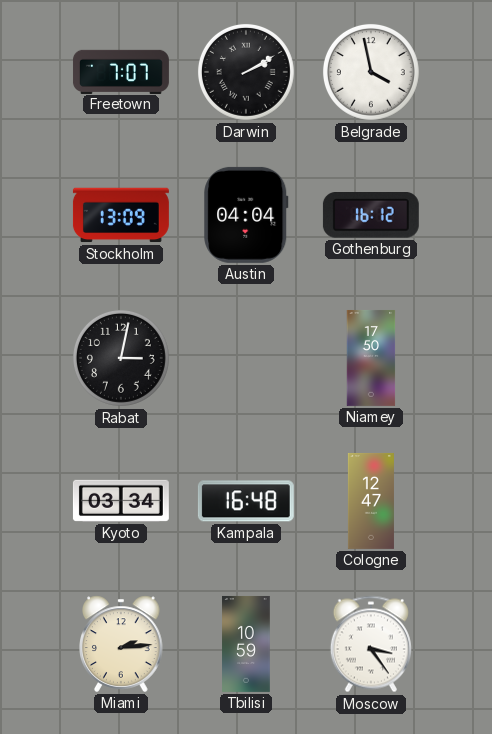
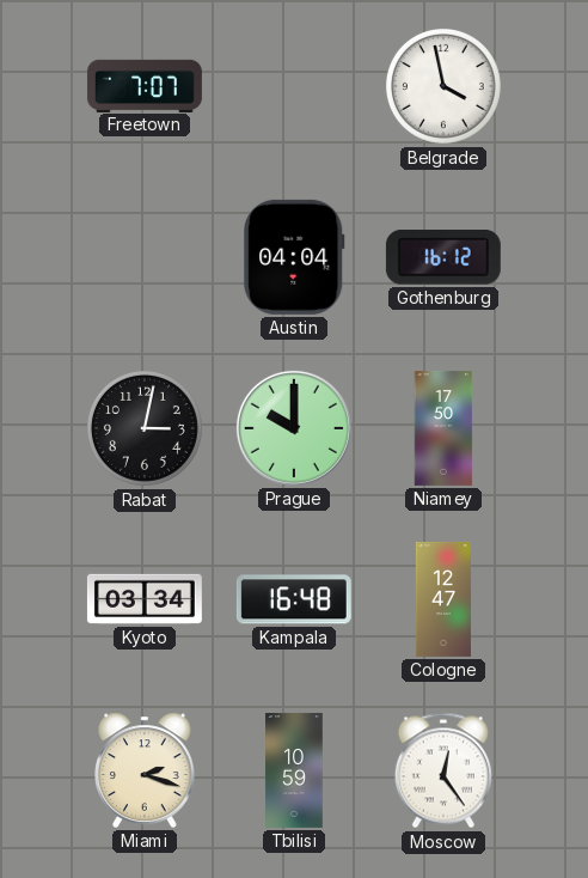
Darwin: 2:10 -> none (246, 72)
Stockholm: 13:09 -> none (121, 215)
Prague: none -> 10:00 (294, 428)
Miami: 2:14 -> 2:18 (145, 770)
Moscow: 3:24 -> 12:24 (443, 770)
